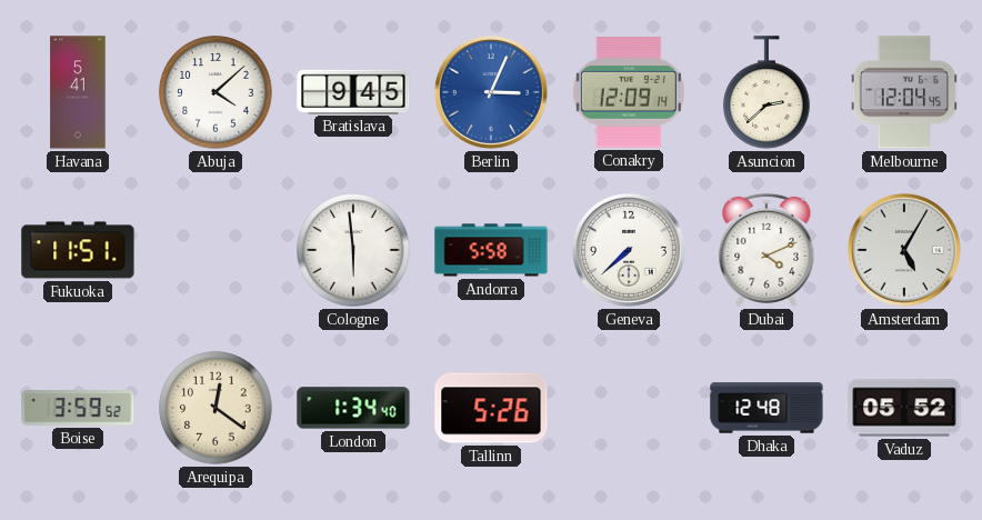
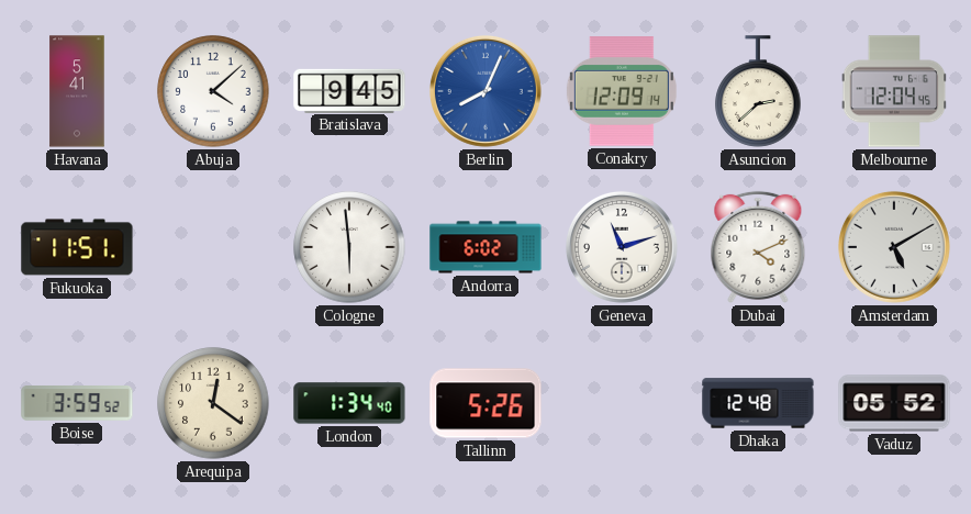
Berlin: 3:04 -> 8:04 (486, 91)
Andorra: 5:58 -> 6:02 (486, 247)
Geneva: 7:38 -> 11:12 (622, 247)
Amsterdam: 5:05 -> 5:10 (894, 247)
